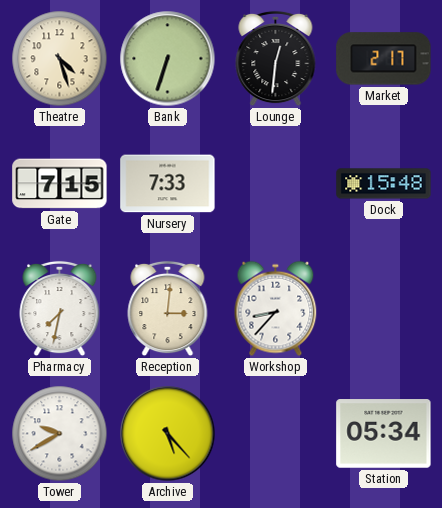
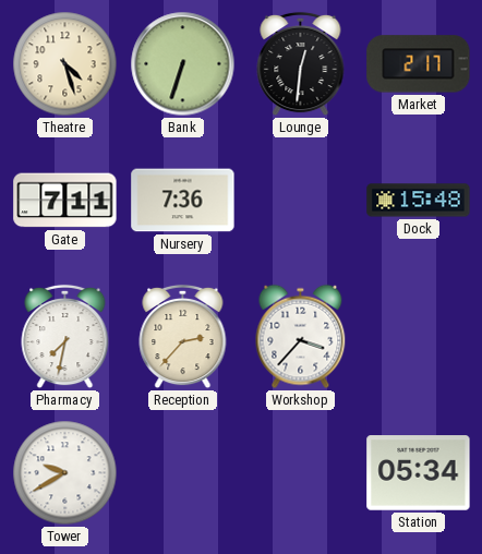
Gate: 7:15 -> 7:11 (65, 201)
Nursery: 7:33 -> 7:36 (183, 201)
Reception: 3:01 -> 2:37 (183, 337)
Workshop: 8:37 -> 3:37 (301, 337)
Archive: 5:23 -> none (168, 434)
